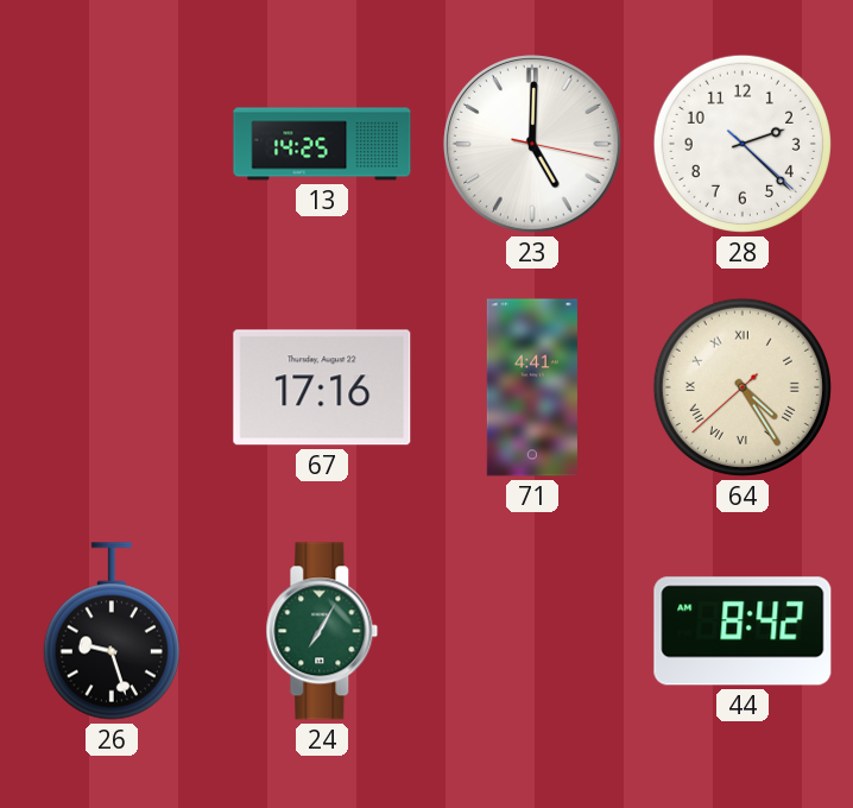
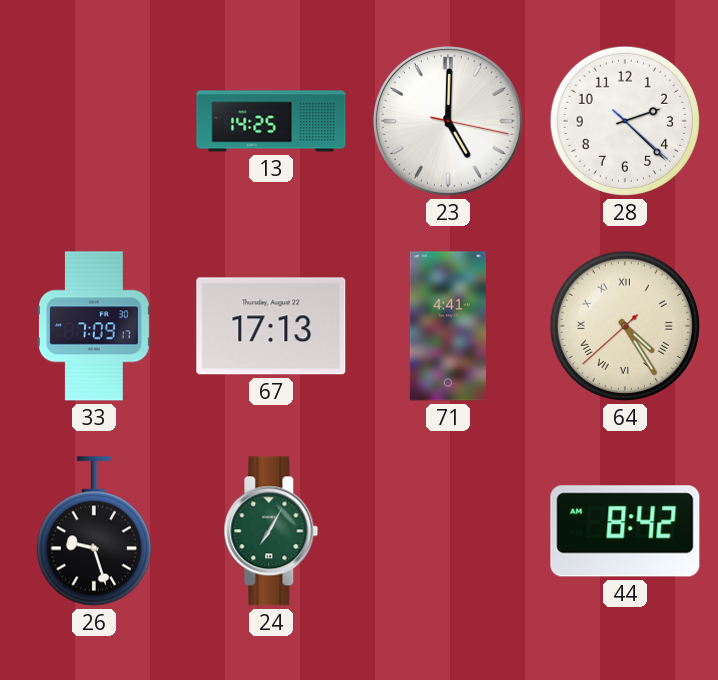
33: none -> 7:09 (95, 326)
67: 17:16 -> 17:13 (271, 326)
